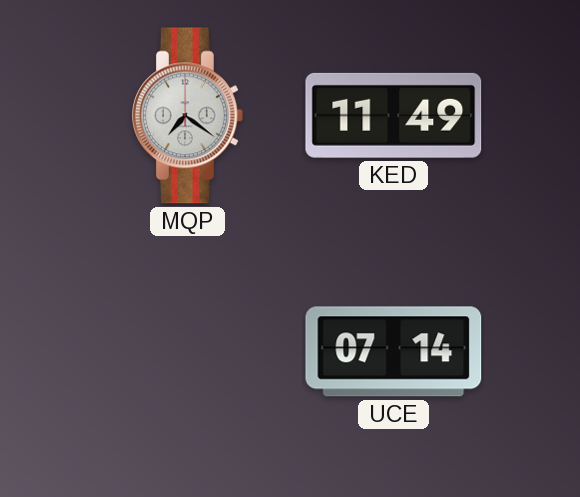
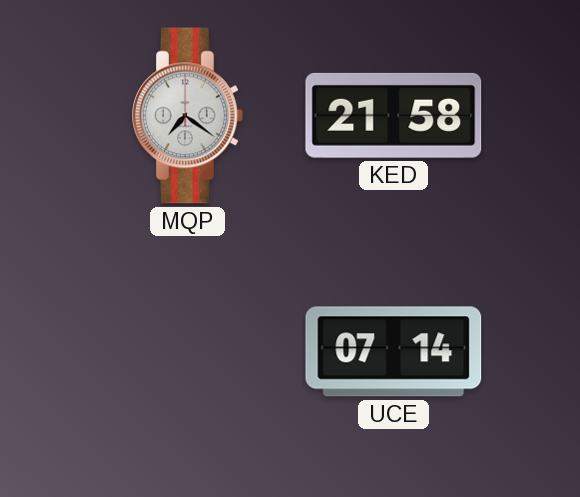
KED: 11:49 -> 21:58 (394, 115)
